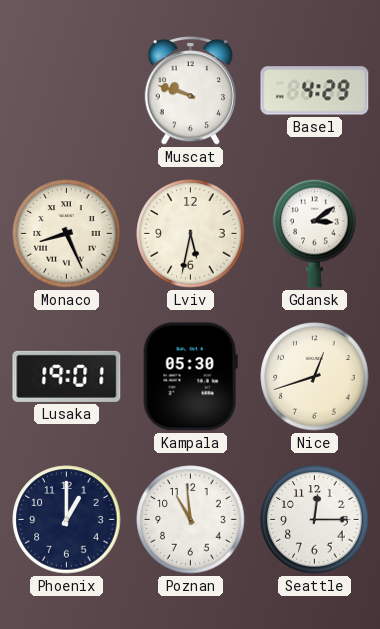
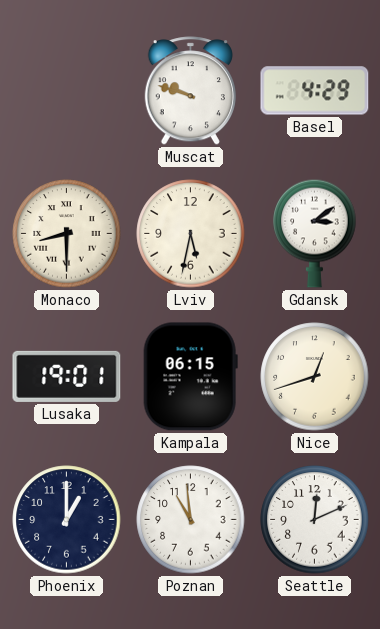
Monaco: 8:26 -> 8:30 (67, 234)
Kampala: 05:30 -> 06:15 (190, 377)
Seattle: 12:15 -> 12:11 (315, 520)
